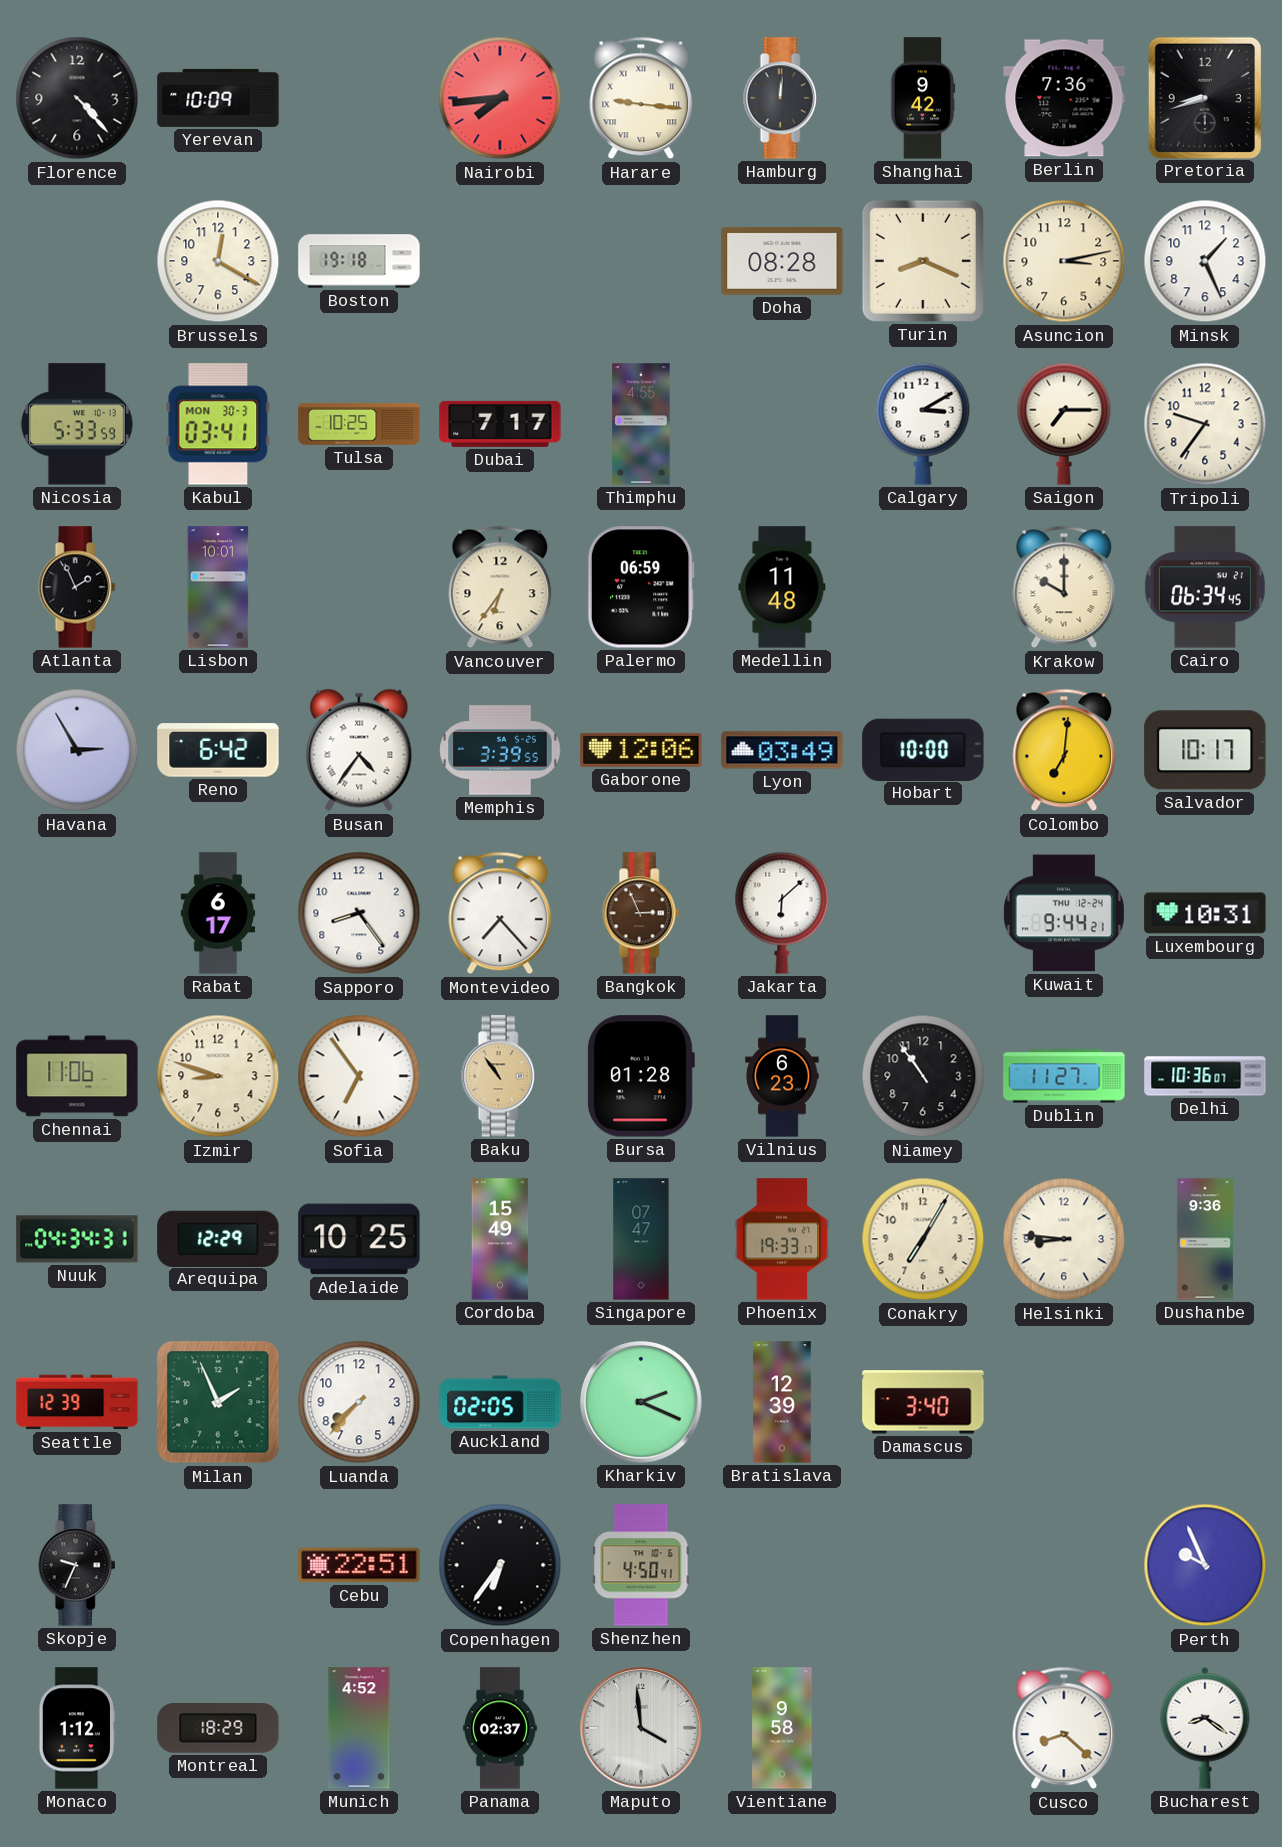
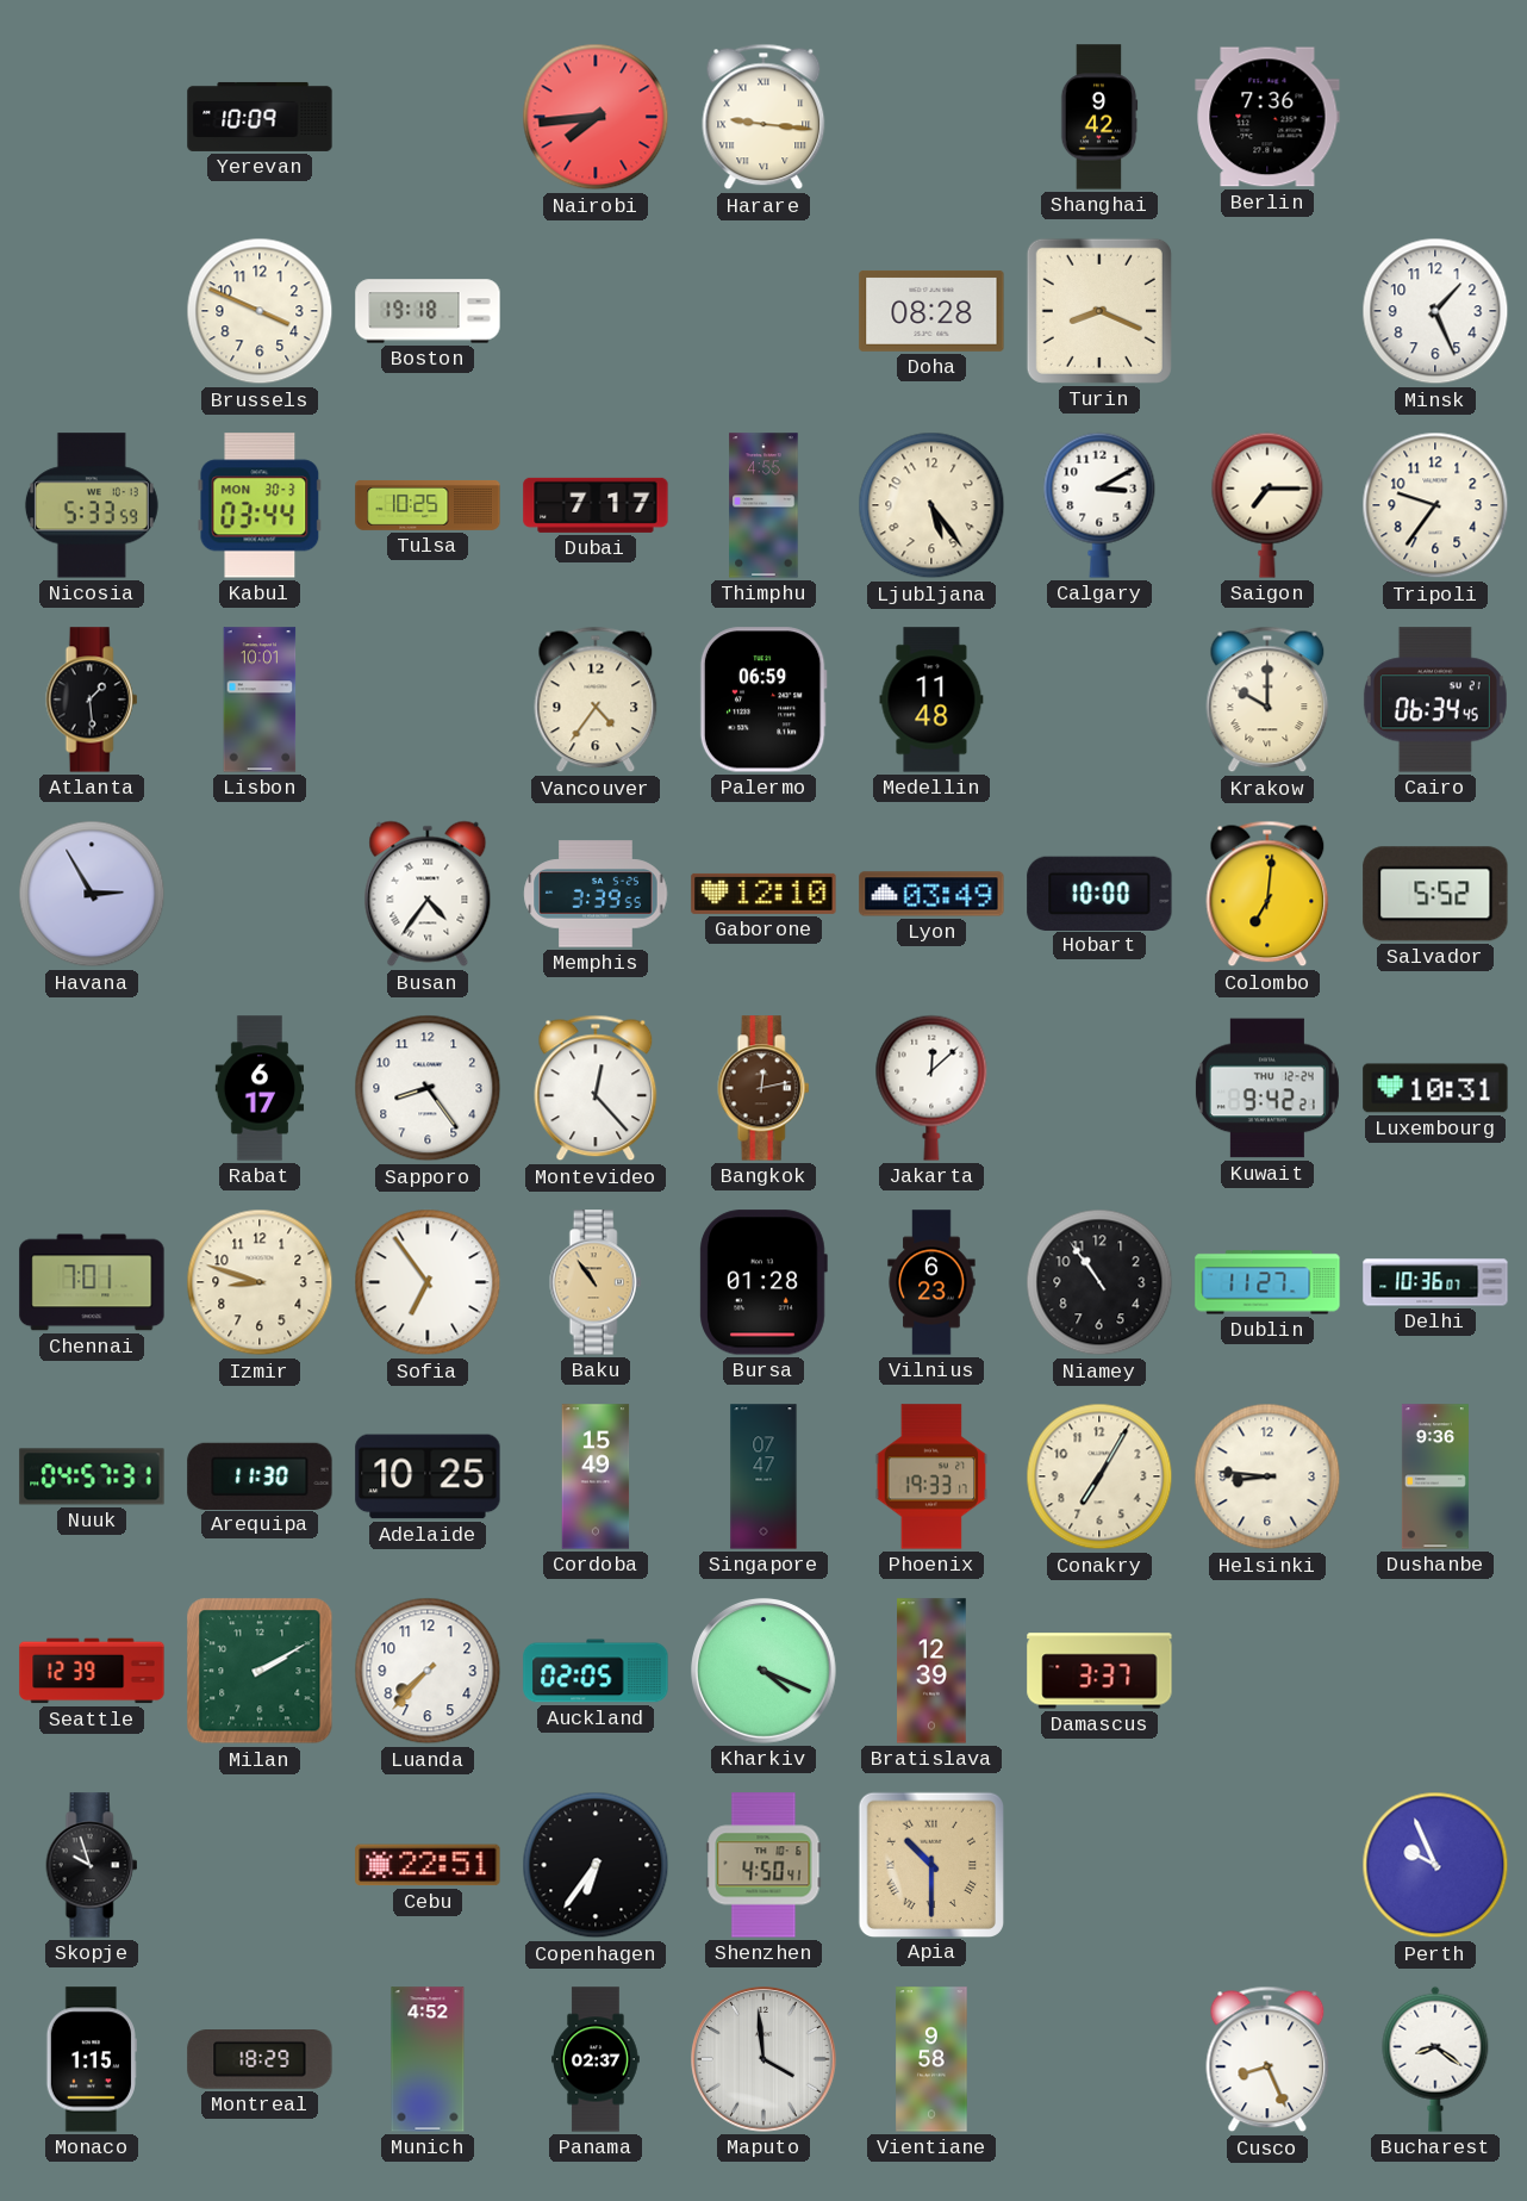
Florence: 4:23 -> none (77, 98)
Hamburg: 12:01 -> none (782, 98)
Pretoria: 8:42 -> none (1205, 97)
Brussels: 12:20 -> 3:49 (260, 311)
Asuncion: 3:13 -> none (1064, 261)
Kabul: 03:41 -> 03:44 (260, 505)
Ljubljana: none -> 5:24 (931, 505)
Atlanta: 1:56 -> 1:29 (92, 700)
Vancouver: 6:36 -> 4:36 (596, 700)
Reno: 6:42 -> none (218, 750)
Gaborone: 12:06 -> 12:10 (763, 894)
Salvador: 10:17 -> 5:52 (1435, 894)
Montevideo: 7:23 -> 12:23 (596, 1088)
Bangkok: 2:56 -> 12:13 (763, 1088)
Jakarta: 6:08 -> 12:08 (931, 1088)
Kuwait: 9:44 -> 9:42 (1267, 1088)
Chennai: 11:06 -> 7:01 (92, 1282)
Nuuk: 04:34 -> 04:57 (92, 1476)
Arequipa: 12:29 -> 11:30 (260, 1475)
Milan: 1:56 -> 2:10 (260, 1671)
Kharkiv: 2:19 -> 4:19 (763, 1671)
Damascus: 3:40 -> 3:37 (1099, 1671)
Skopje: 9:34 -> 9:57 (92, 1865)
Apia: none -> 10:30 (930, 1864)
Monaco: 1:12 -> 1:15 (92, 2059)
Cusco: 8:22 -> 8:26 (1267, 2059)
